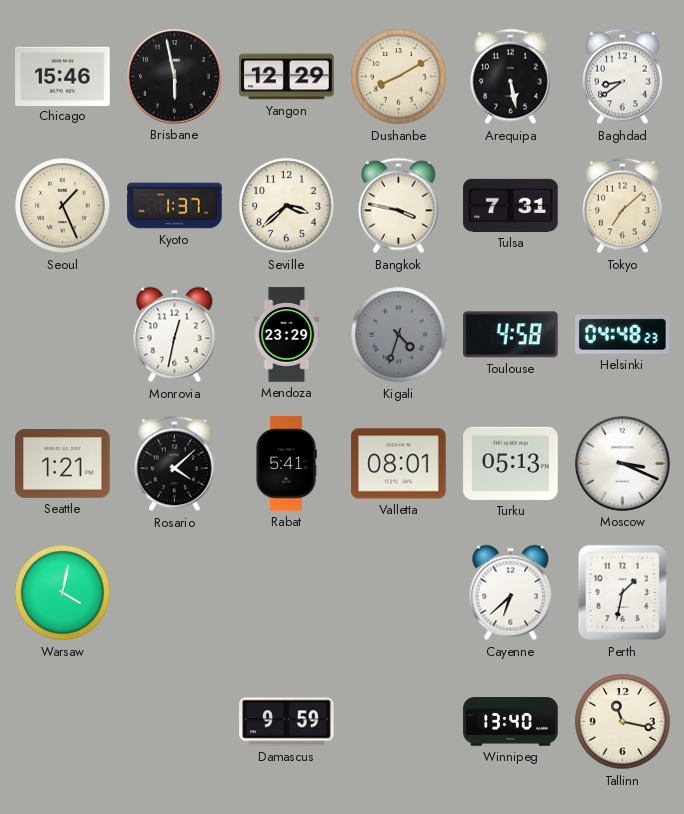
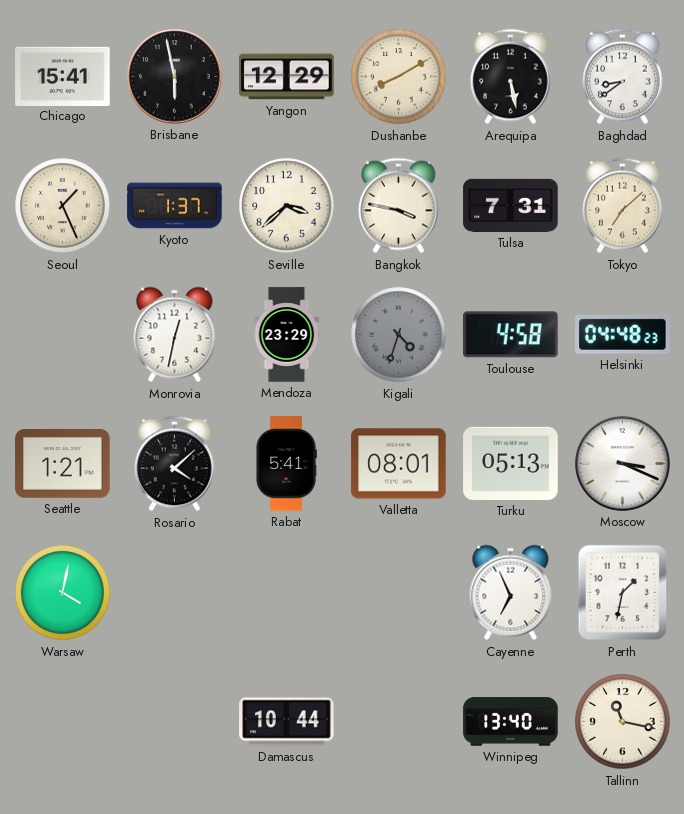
Chicago: 15:46 -> 15:41 (63, 76)
Cayenne: 6:38 -> 6:56 (511, 593)
Damascus: 9:59 -> 10:44 (287, 722)
